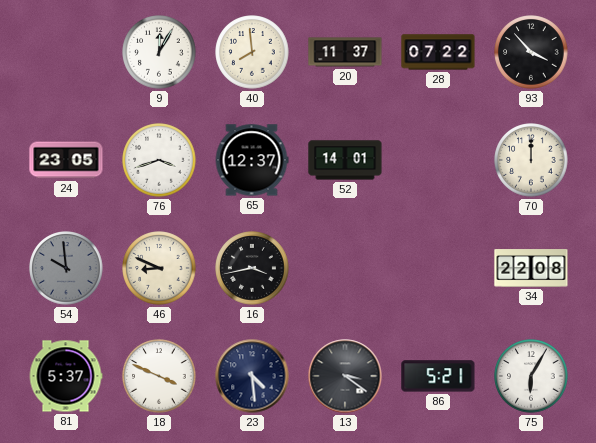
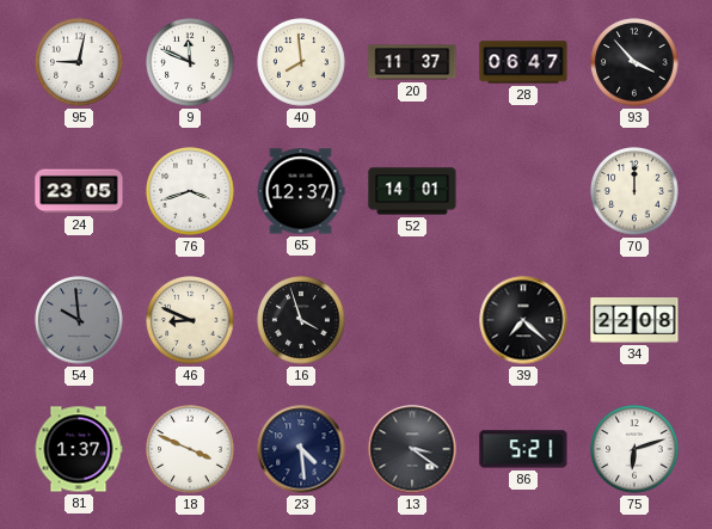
95: none -> 9:02 (79, 62)
9: 12:05 -> 11:49 (190, 62)
28: 07:22 -> 06:47 (523, 62)
16: 3:43 -> 3:57 (301, 320)
39: none -> 7:22 (523, 320)
81: 5:37 -> 1:37 (79, 449)
75: 6:05 -> 6:12 (634, 449)
